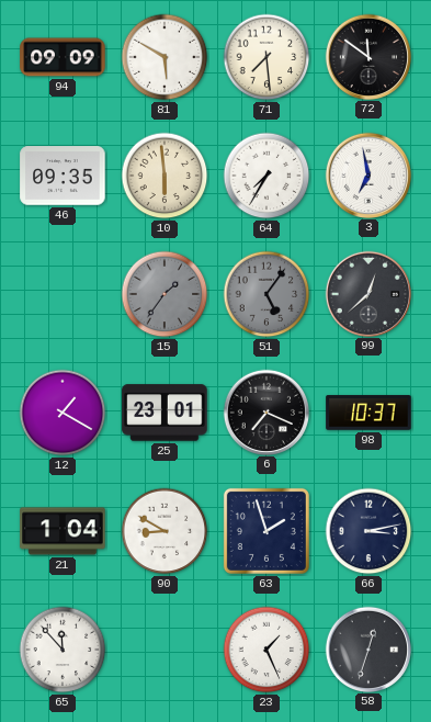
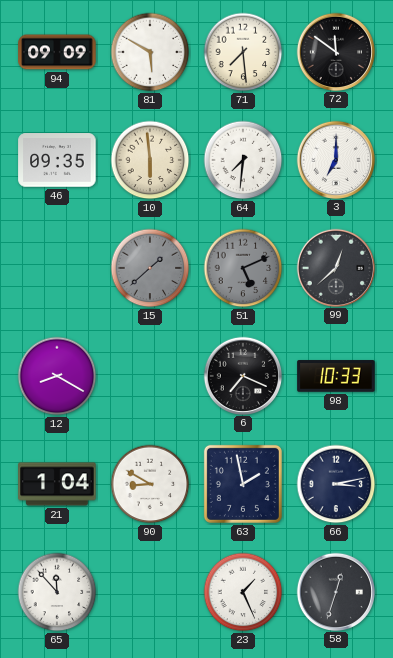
64: 7:35 -> 7:31 (243, 160)
3: 6:58 -> 7:00 (335, 159)
15: 1:36 -> 1:38 (150, 268)
51: 5:06 -> 5:11 (243, 268)
12: 1:20 -> 8:20 (57, 376)
25: 23:01 -> none (165, 413)
98: 10:37 -> 10:33 (336, 376)
63: 1:57 -> 1:58 (243, 484)
